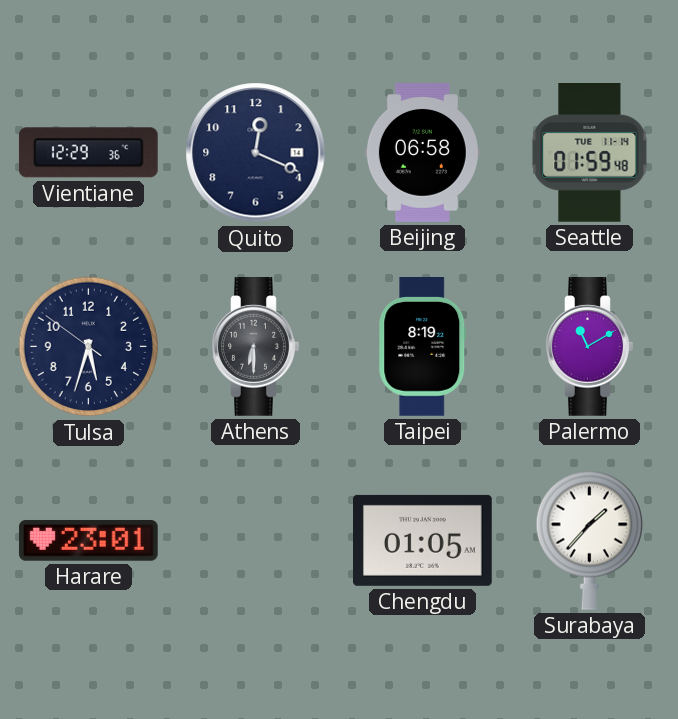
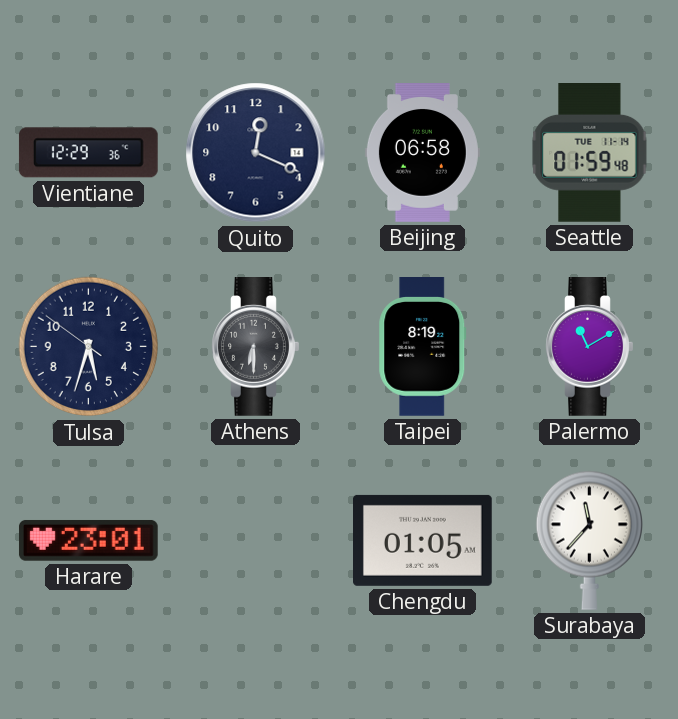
Surabaya: 1:37 -> 11:37 (589, 540)
